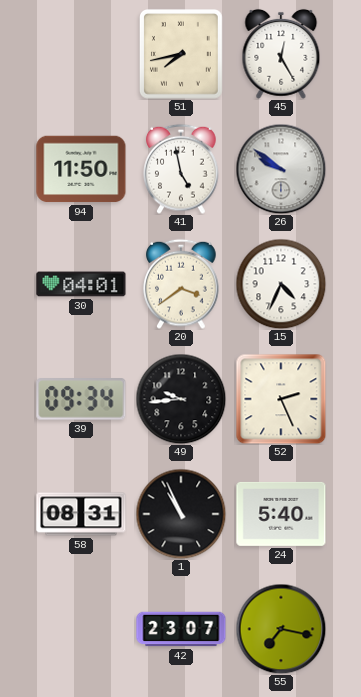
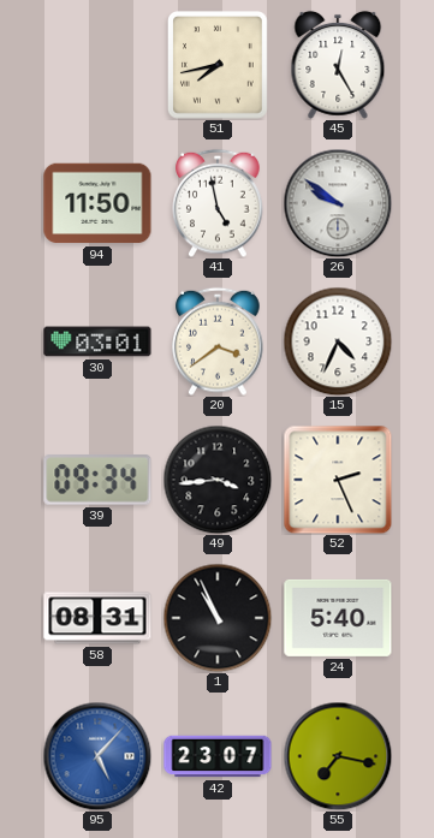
30: 04:01 -> 03:01 (97, 341)
49: 9:44 -> 3:44 (218, 480)
95: none -> 5:07 (97, 756)
